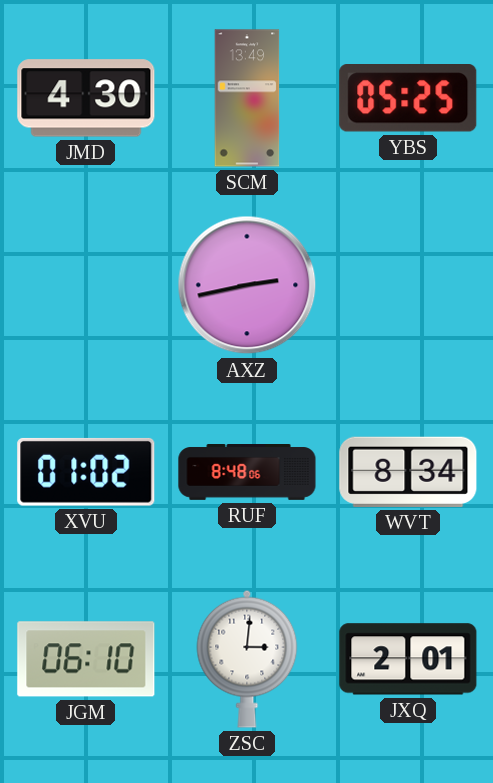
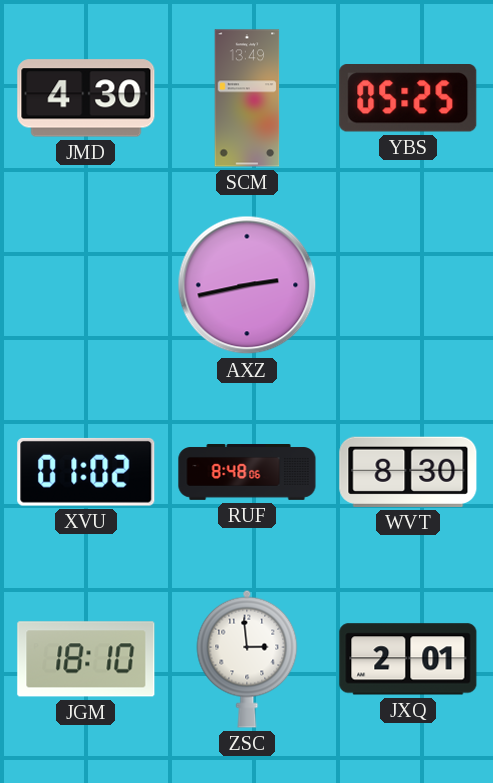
WVT: 8:34 -> 8:30 (408, 472)
JGM: 06:10 -> 18:10 (86, 659)
ZSC: 3:01 -> 2:59 (247, 659)
